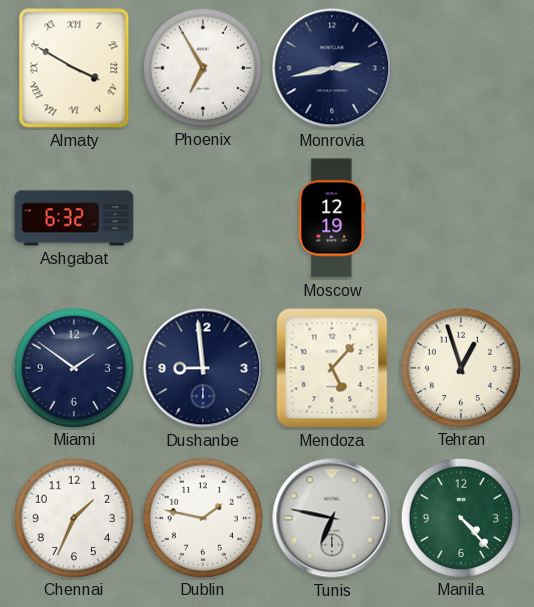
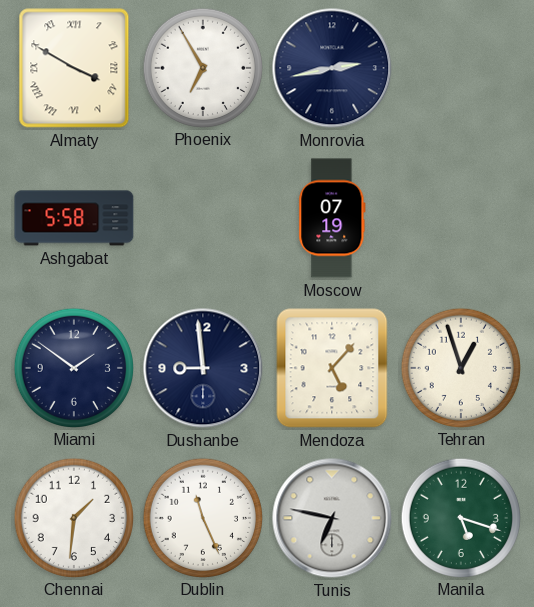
Ashgabat: 6:32 -> 5:58 (74, 218)
Moscow: 12:19 -> 07:19 (332, 218)
Chennai: 1:34 -> 1:31 (73, 517)
Dublin: 1:47 -> 11:26 (202, 517)
Manila: 4:23 -> 5:18 (460, 517)
